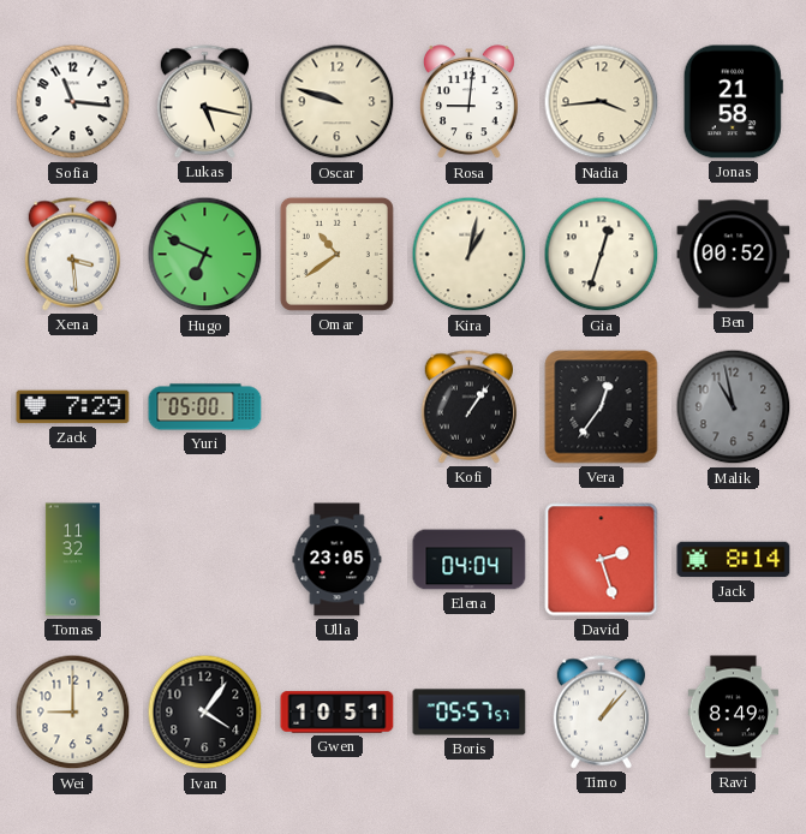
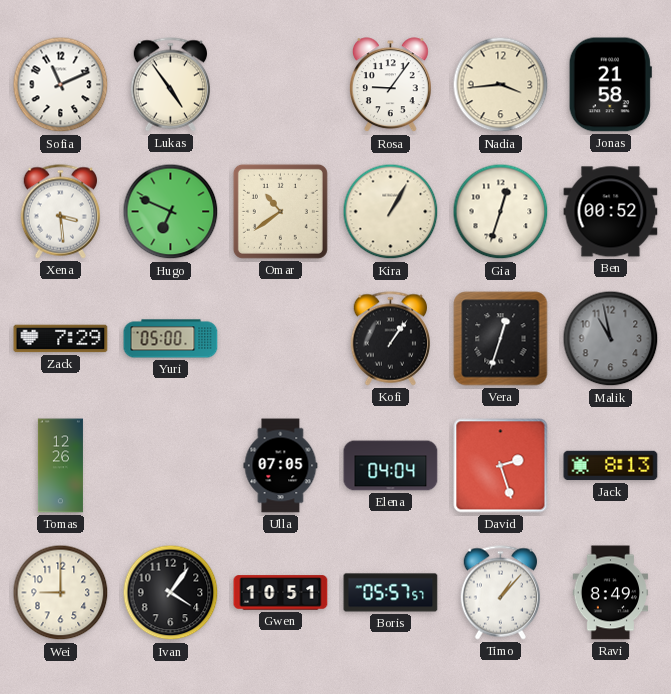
Sofia: 11:16 -> 11:11 (61, 85)
Lukas: 5:17 -> 4:54 (170, 85)
Oscar: 9:48 -> none (338, 102)
Rosa: 9:01 -> 9:06 (390, 85)
Kira: 1:02 -> 1:05 (391, 212)
Vera: 12:36 -> 12:33 (501, 339)
Tomas: 11:32 -> 12:26 (60, 466)
Ulla: 23:05 -> 07:05 (281, 466)
Jack: 8:14 -> 8:13 (611, 466)
